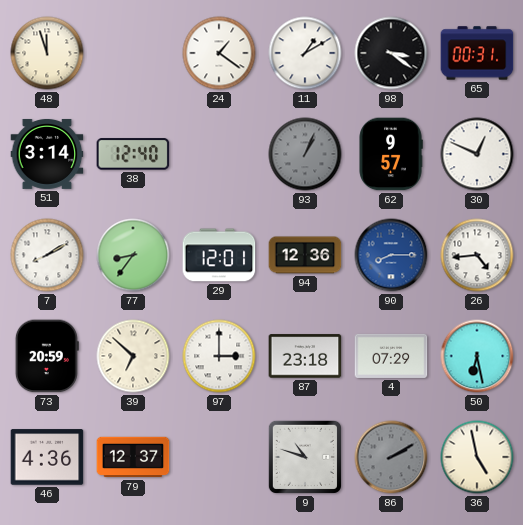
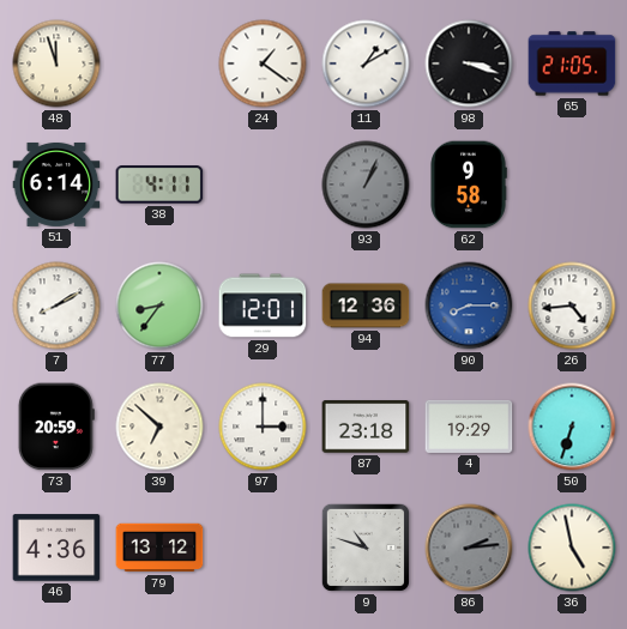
98: 3:21 -> 3:18 (469, 63)
65: 00:31 -> 21:05 (572, 63)
51: 3:14 -> 6:14 (56, 185)
38: 12:40 -> 4:11 (159, 185)
62: 9:57 -> 9:58 (469, 185)
30: 12:49 -> none (477, 154)
4: 07:29 -> 19:29 (469, 427)
50: 6:28 -> 6:33 (572, 427)
79: 12:37 -> 13:12 (159, 548)
86: 2:10 -> 2:14 (469, 548)
